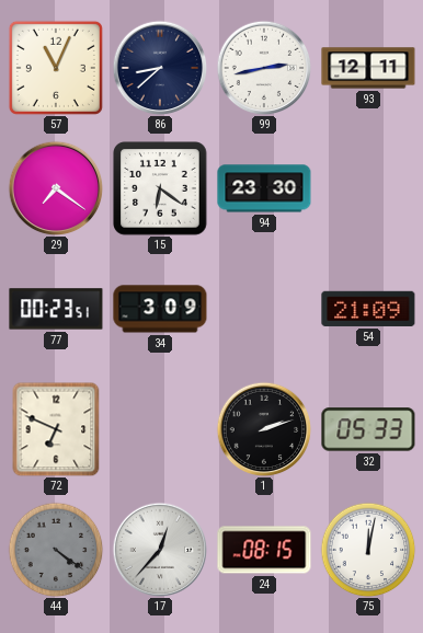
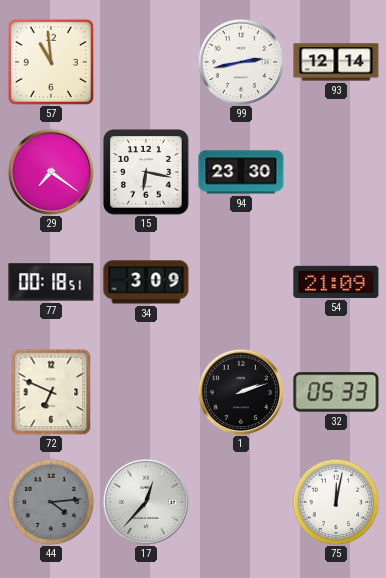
57: 11:04 -> 10:59 (51, 62)
86: 8:38 -> none (160, 68)
93: 12:11 -> 12:14 (336, 62)
15: 6:21 -> 6:17 (146, 172)
77: 00:23 -> 00:18 (51, 282)
44: 4:21 -> 4:14 (51, 502)
24: 08:15 -> none (264, 550)
